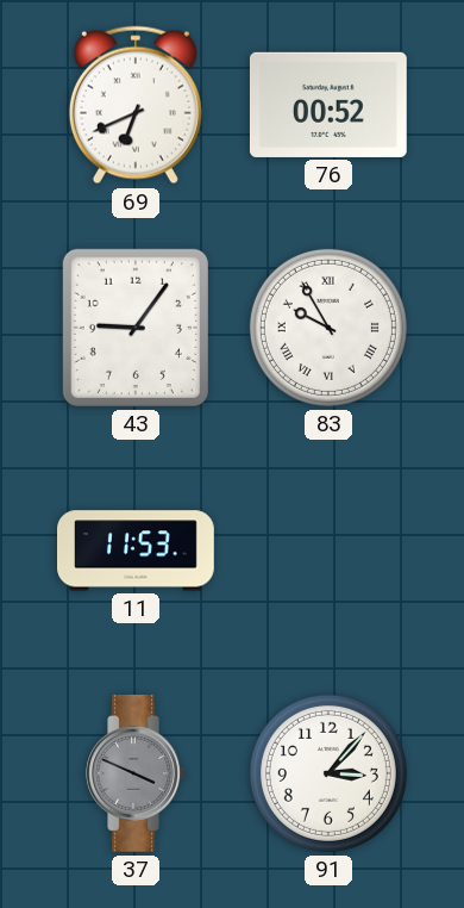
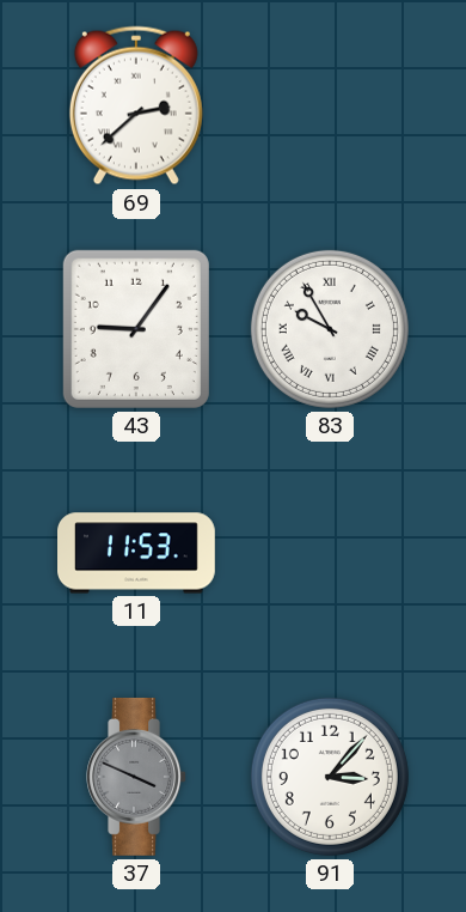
69: 6:41 -> 2:38 (136, 105)
76: 00:52 -> none (328, 105)
